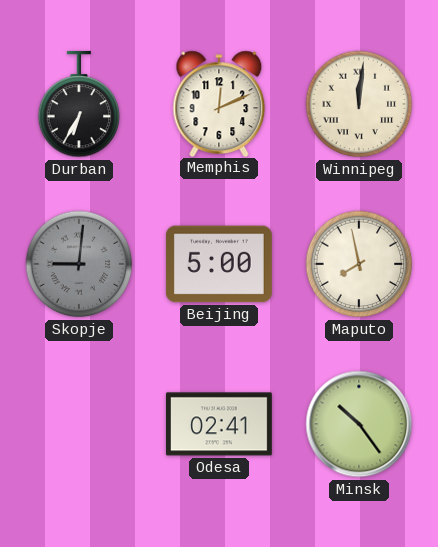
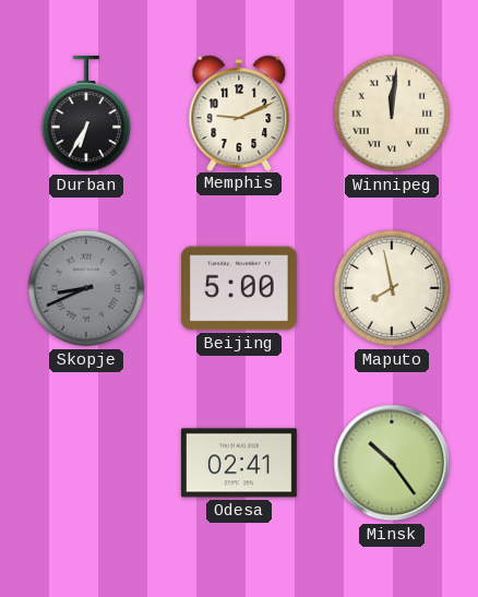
Memphis: 12:11 -> 9:11 (239, 112)
Skopje: 9:01 -> 8:41 (86, 288)
